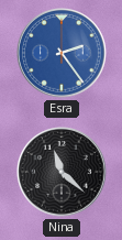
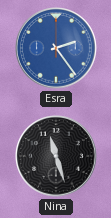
Nina: 11:22 -> 11:27 (57, 157)
